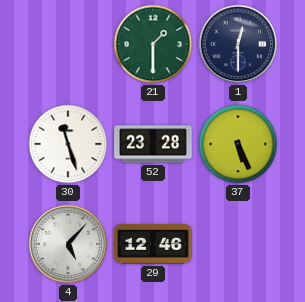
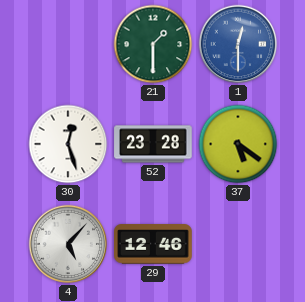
1 dial: navy -> blue (238, 44)
30: 11:27 -> 12:27 (68, 144)
37: 5:26 -> 5:21 (238, 144)
